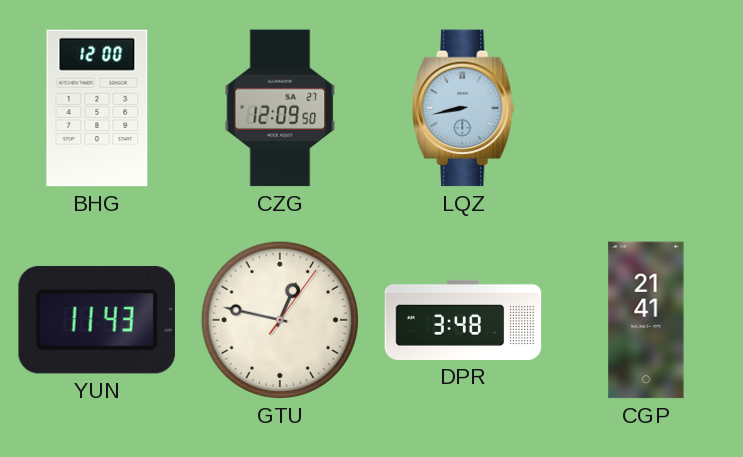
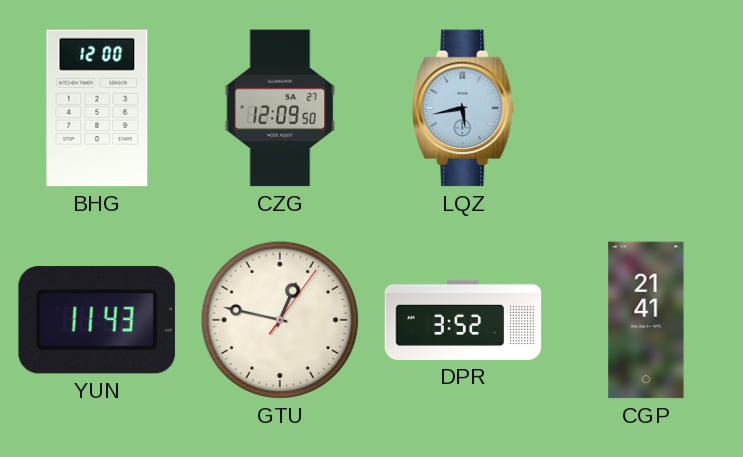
LQZ: 8:43 -> 5:43 (464, 108)
DPR: 3:48 -> 3:52 (463, 320)
